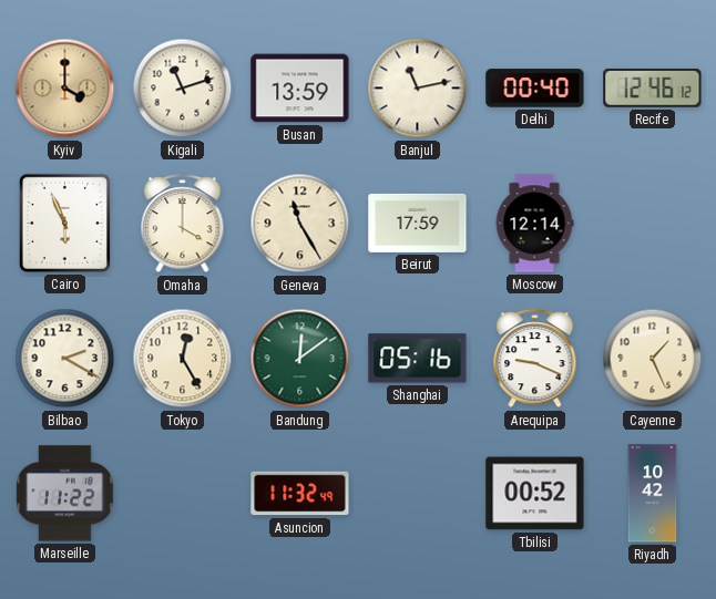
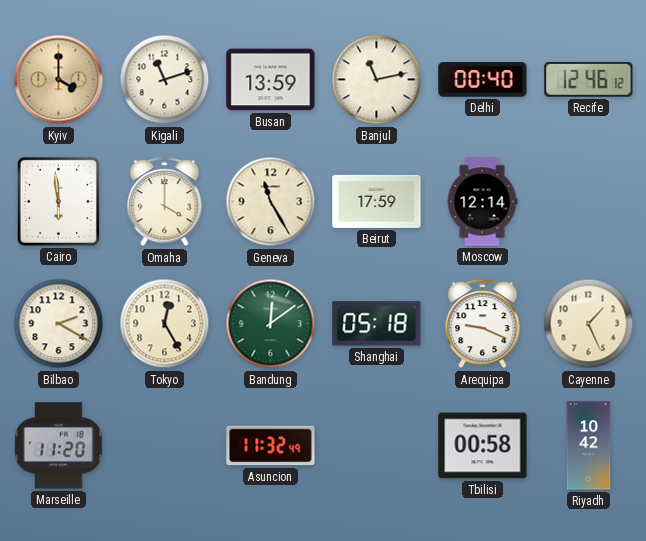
Cairo: 5:56 -> 5:59 (58, 201)
Shanghai: 05:16 -> 05:18 (377, 324)
Marseille: 11:22 -> 11:20 (59, 446)
Tbilisi: 00:52 -> 00:58 (483, 446)
